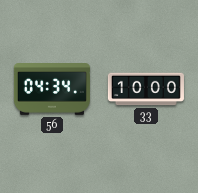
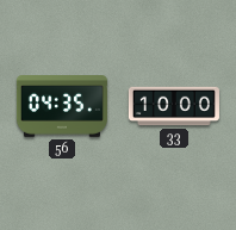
56: 04:34 -> 04:35 (62, 107)
